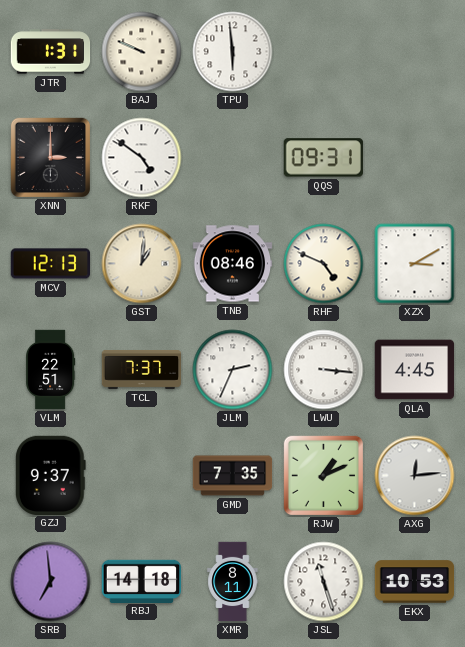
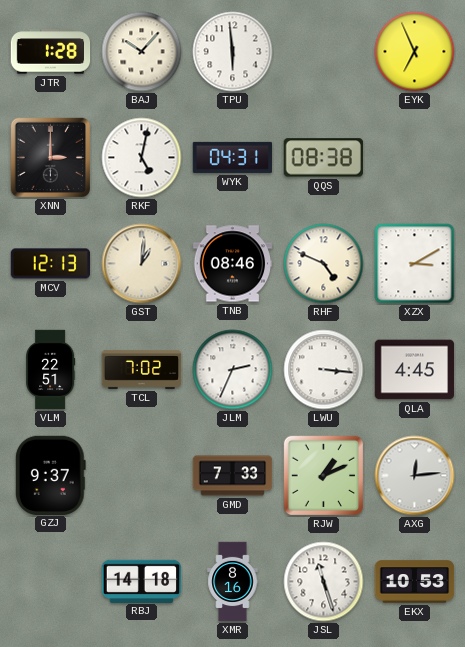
JTR: 1:31 -> 1:28 (51, 52)
BAJ: 9:49 -> 10:07 (142, 52)
EYK: none -> 6:56 (415, 52)
RKF: 4:51 -> 5:02 (142, 158)
WYK: none -> 04:31 (233, 157)
QQS: 09:31 -> 08:38 (323, 158)
TCL: 7:37 -> 7:02 (142, 369)
GMD: 7:35 -> 7:33 (233, 476)
SRB: 6:59 -> none (51, 582)
XMR: 8:11 -> 8:16 (233, 582)
